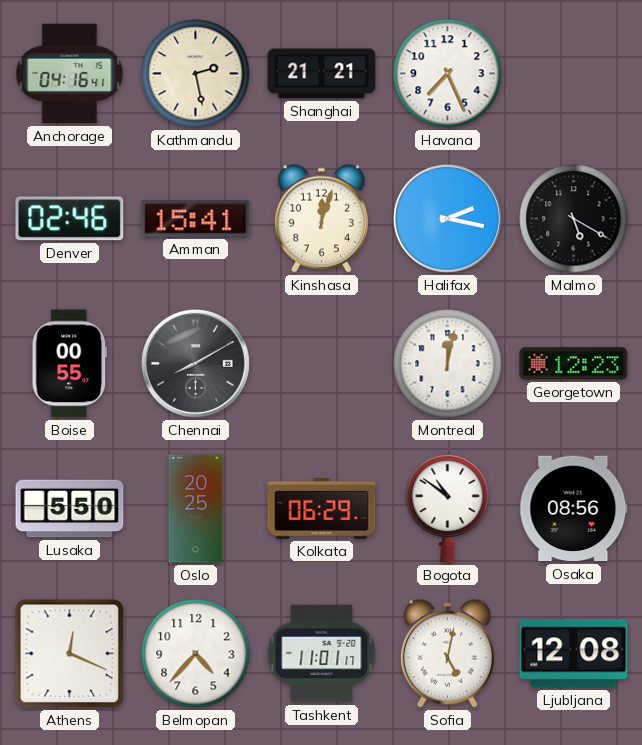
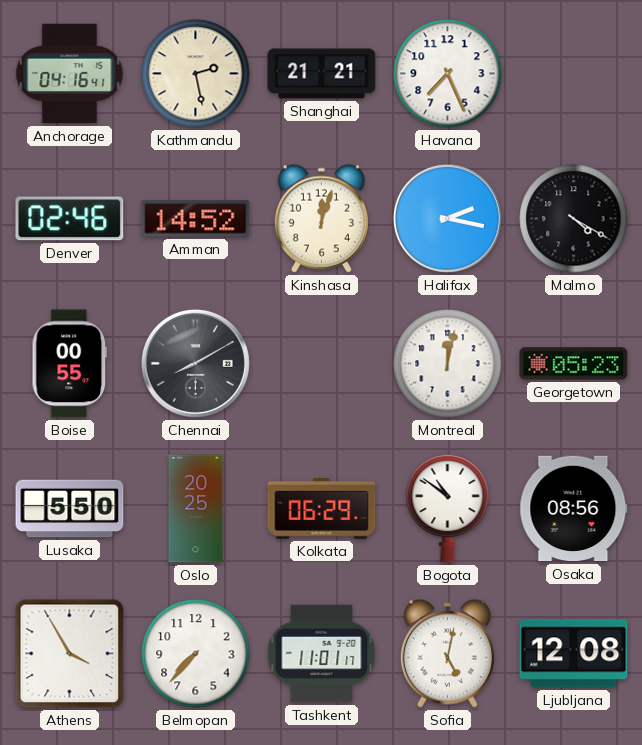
Amman: 15:41 -> 14:52 (196, 219)
Malmo: 5:20 -> 4:20 (574, 219)
Georgetown: 12:23 -> 05:23 (574, 364)
Athens: 12:19 -> 3:55 (70, 654)
Belmopan: 4:37 -> 7:37 (196, 654)
